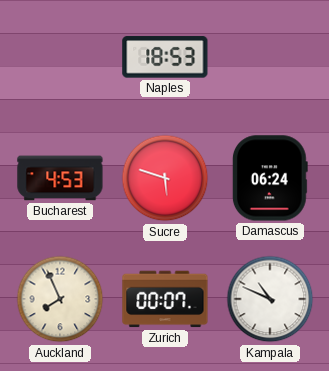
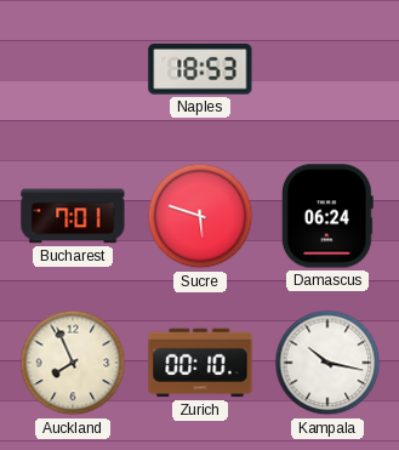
Bucharest: 4:53 -> 7:01 (73, 216)
Zurich: 00:07 -> 00:10 (200, 363)
Kampala: 10:49 -> 10:17 (327, 363)
